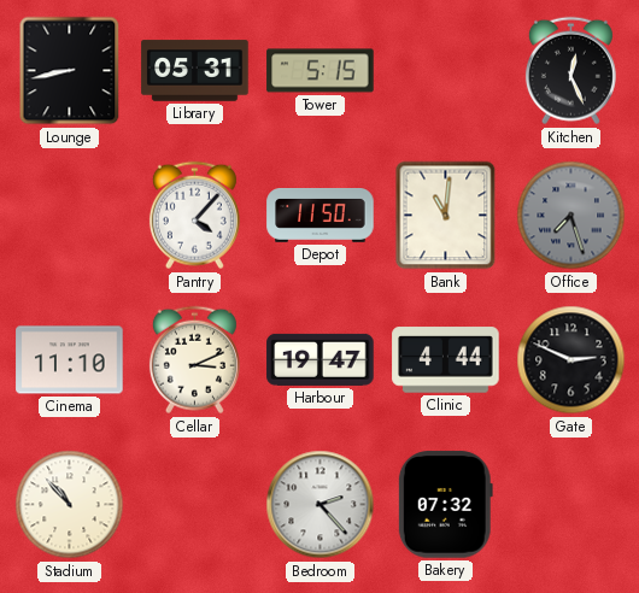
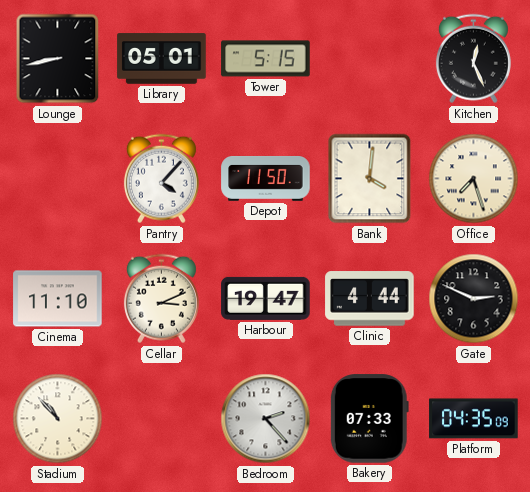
Library: 05:31 -> 05:01 (162, 59)
Bank: 11:01 -> 4:01 (370, 179)
Office dial: grey -> cream (474, 179)
Bakery: 07:32 -> 07:33 (369, 419)
Platform: none -> 04:35 (474, 419)
